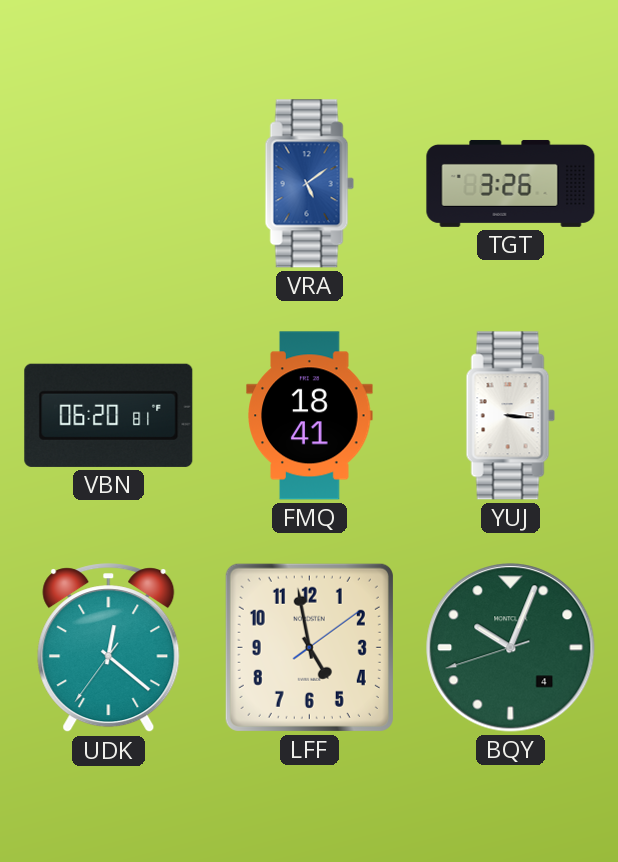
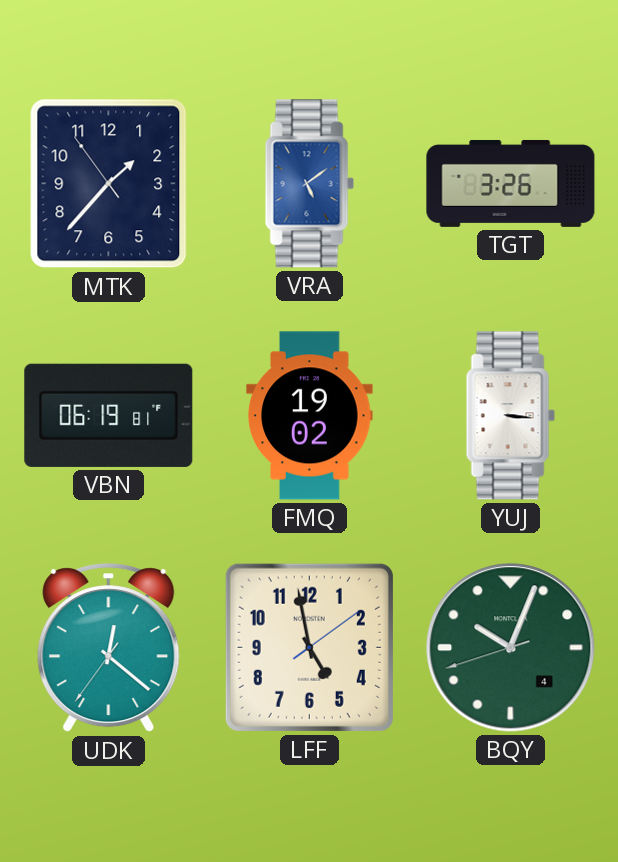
MTK: none -> 1:36 (109, 184)
VBN: 06:20 -> 06:19 (109, 415)
FMQ: 18:41 -> 19:02 (310, 416)
